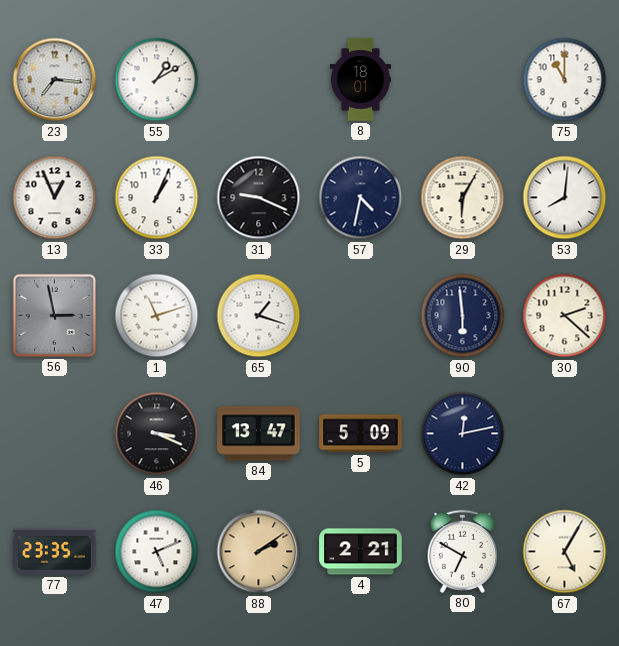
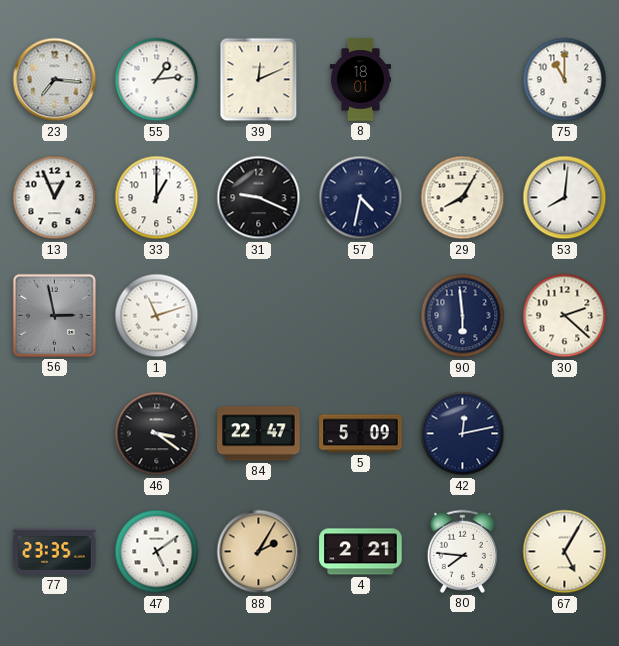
55: 1:10 -> 1:14 (157, 80)
39: none -> 12:11 (259, 80)
33: 1:04 -> 1:00 (157, 198)
29: 6:05 -> 8:05 (463, 198)
65: 1:18 -> none (259, 316)
46: 3:19 -> 3:21 (157, 434)
84: 13:47 -> 22:47 (259, 434)
47: 5:11 -> 5:09 (157, 552)
88: 2:09 -> 2:05 (259, 552)
80: 6:50 -> 7:46 (462, 551)
